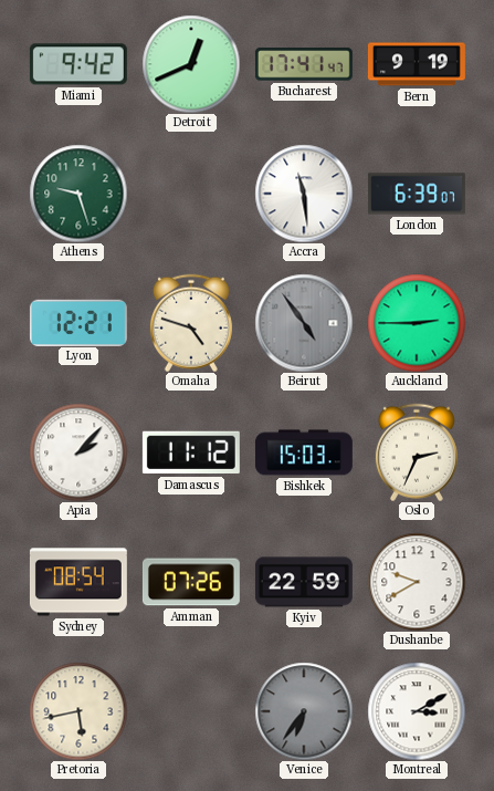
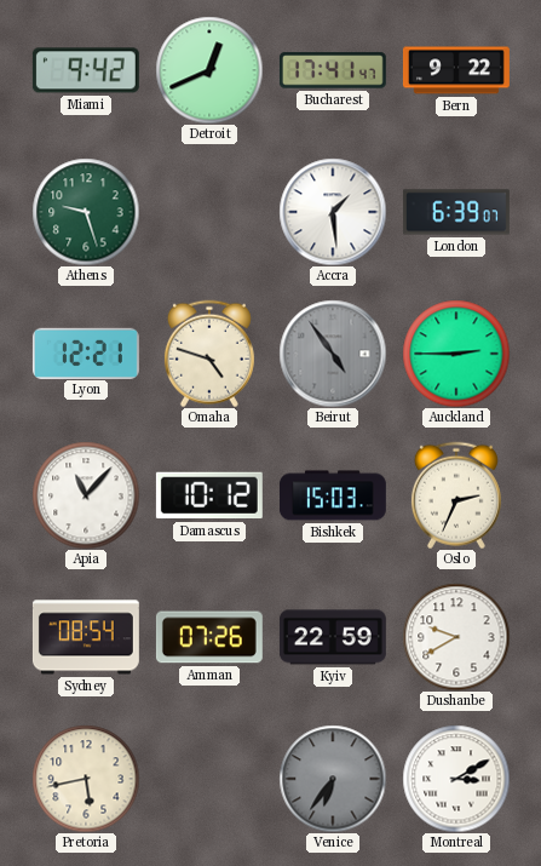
Bern: 9:19 -> 9:22 (456, 70)
Accra: 11:29 -> 1:29 (333, 212)
Apia: 2:07 -> 11:07 (86, 495)
Damascus: 11:12 -> 10:12 (209, 495)
